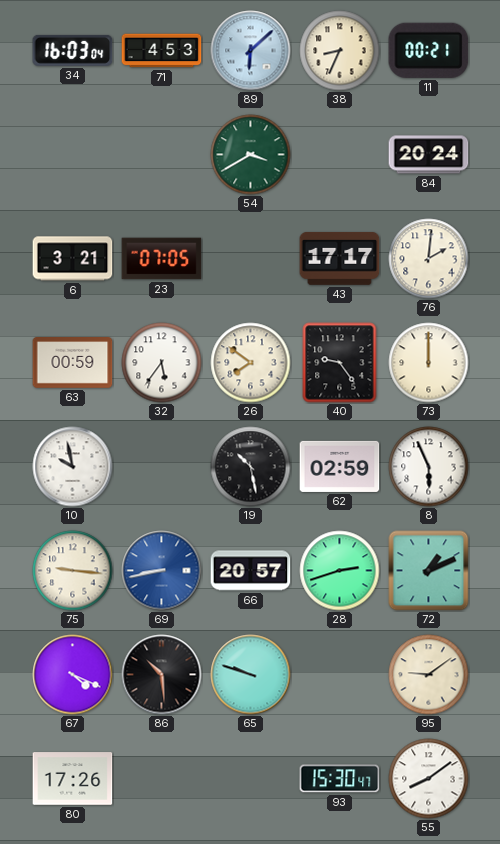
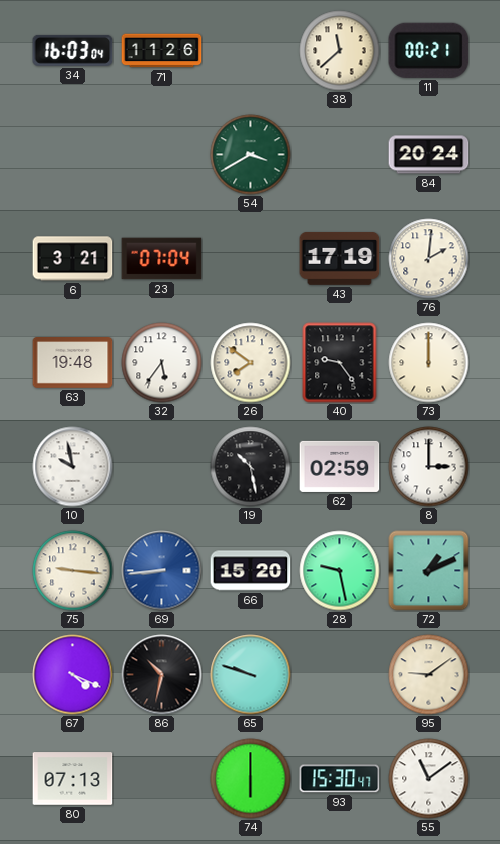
71: 4:53 -> 11:26 (162, 51)
89: 6:08 -> none (251, 51)
38: 8:34 -> 11:38 (340, 51)
23: 07:05 -> 07:04 (162, 259)
43: 17:17 -> 17:19 (340, 258)
63: 00:59 -> 19:48 (73, 363)
8: 5:56 -> 3:00 (429, 467)
69: 8:43 -> 8:44 (162, 571)
66: 20:57 -> 15:20 (251, 571)
28: 2:42 -> 9:28 (340, 571)
86: 10:29 -> 10:32 (162, 675)
80: 17:26 -> 07:13 (73, 779)
74: none -> 6:00 (251, 779)
55: 8:09 -> 11:09 (429, 779)
